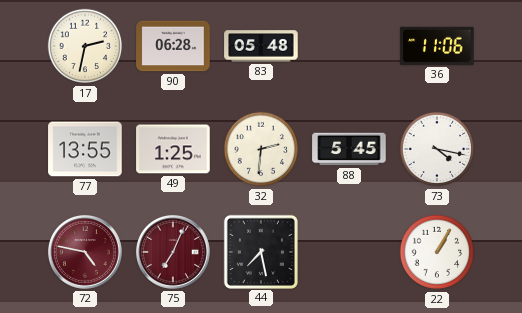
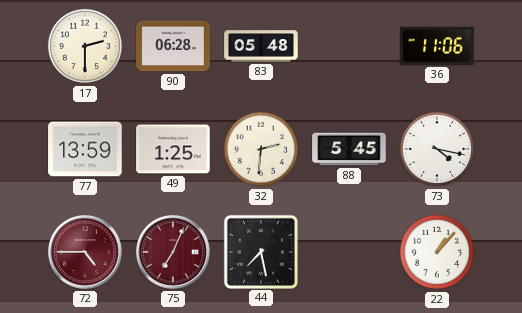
17: 2:32 -> 2:30 (85, 46)
77: 13:55 -> 13:59 (85, 149)
72: 4:47 -> 4:45 (85, 252)
22: 1:05 -> 1:07 (437, 252)
